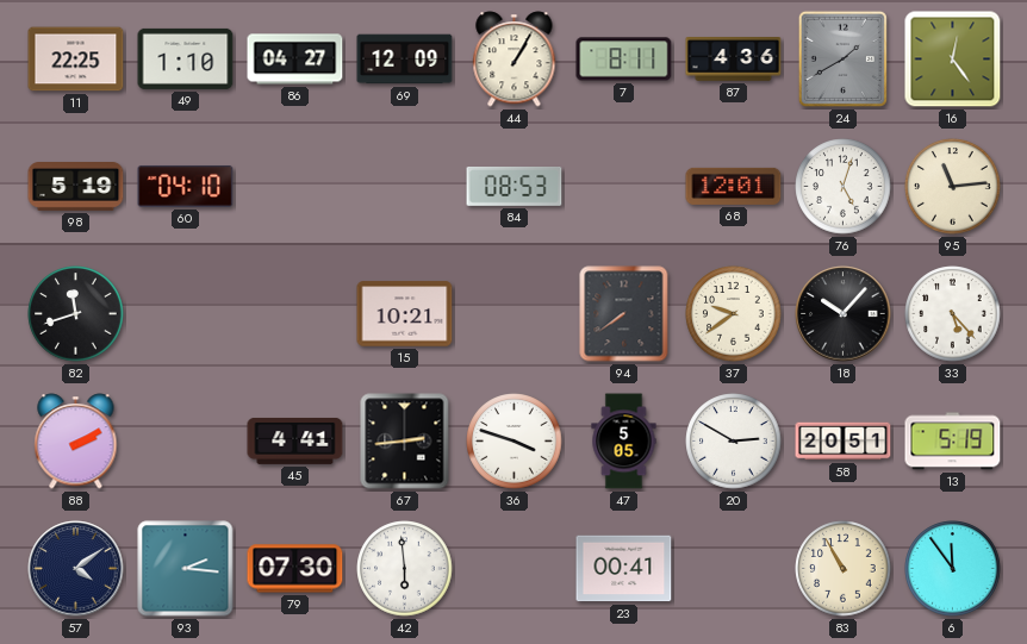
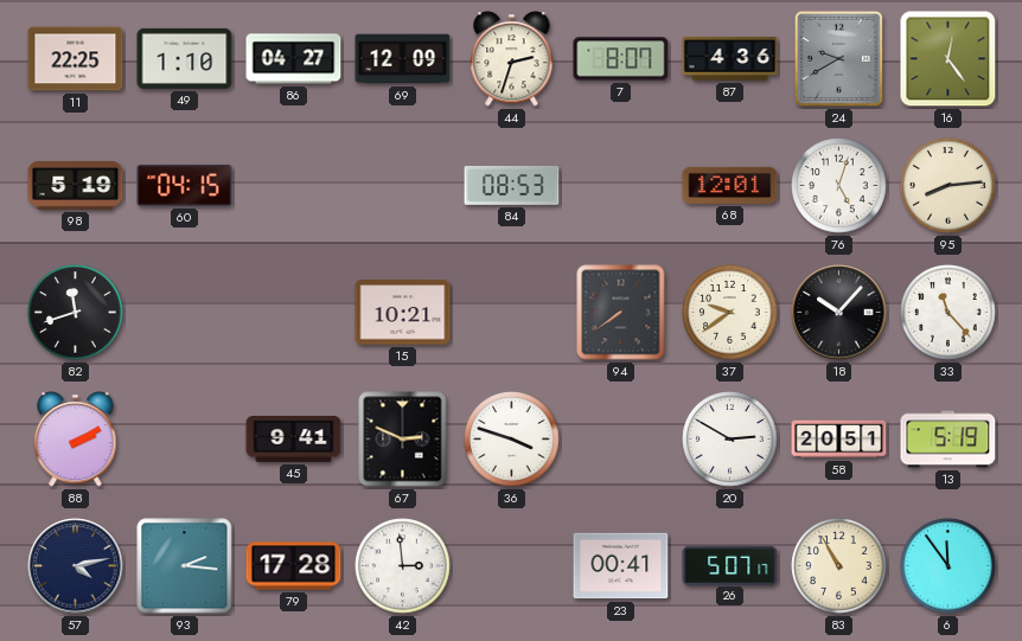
44: 1:05 -> 2:33 (512, 59)
7: 8:11 -> 8:07 (621, 59)
24: 1:40 -> 9:40 (838, 58)
60: 04:10 -> 04:15 (185, 186)
95: 11:14 -> 8:14 (948, 186)
33: 5:23 -> 11:23 (948, 313)
45: 4:41 -> 9:41 (294, 438)
67: 2:44 -> 2:49 (403, 440)
47: 5:05 -> none (624, 442)
57: 4:09 -> 4:13 (76, 566)
79: 07:30 -> 17:28 (294, 566)
42: 5:59 -> 2:59 (403, 566)
26: none -> 5:07 (730, 565)
